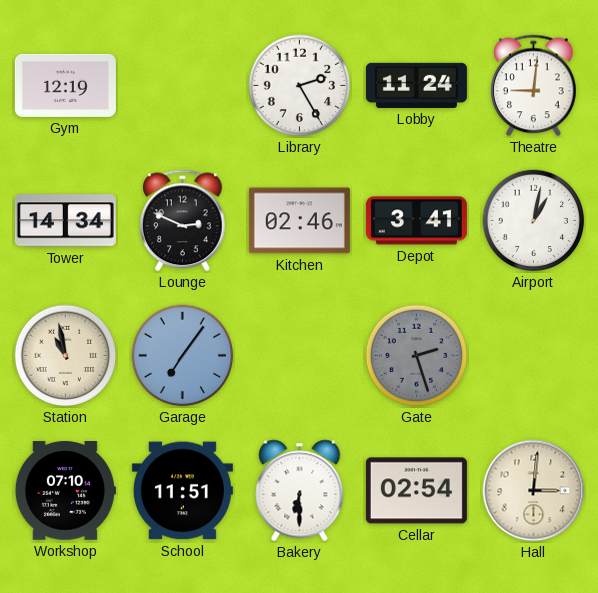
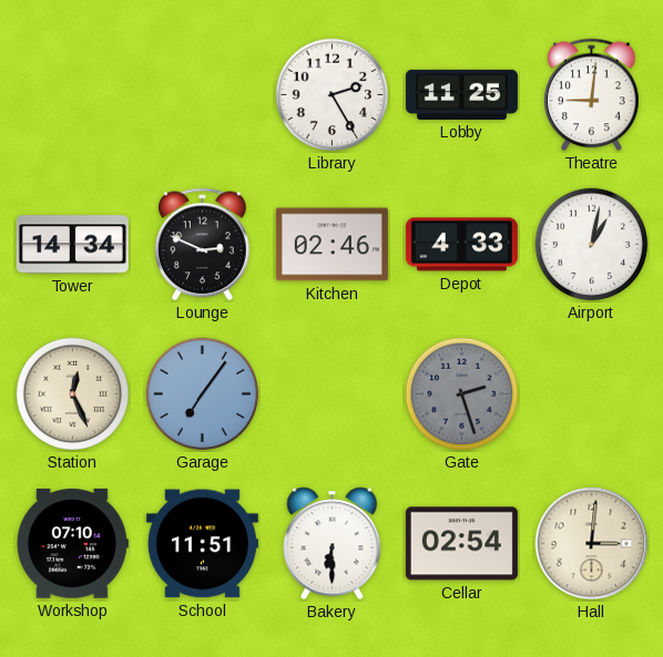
Gym: 12:19 -> none (65, 85)
Lobby: 11:24 -> 11:25 (461, 94)
Depot: 3:41 -> 4:33 (461, 245)
Station: 10:58 -> 12:26 (73, 394)
